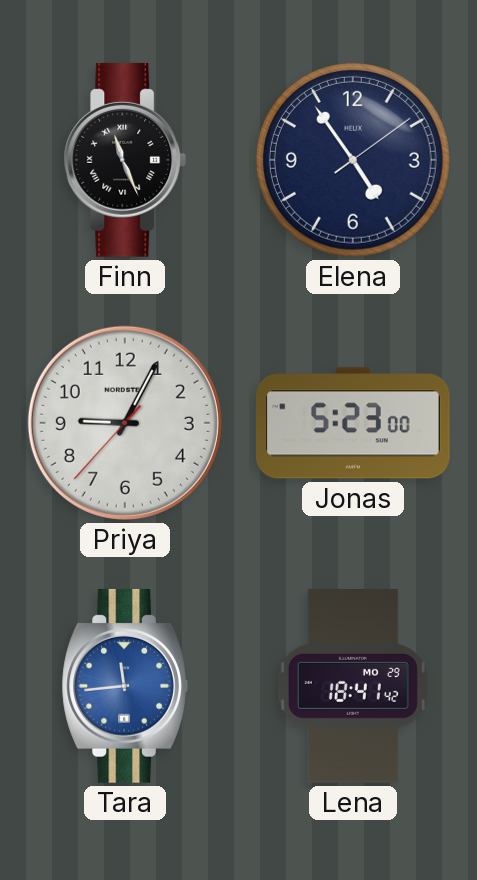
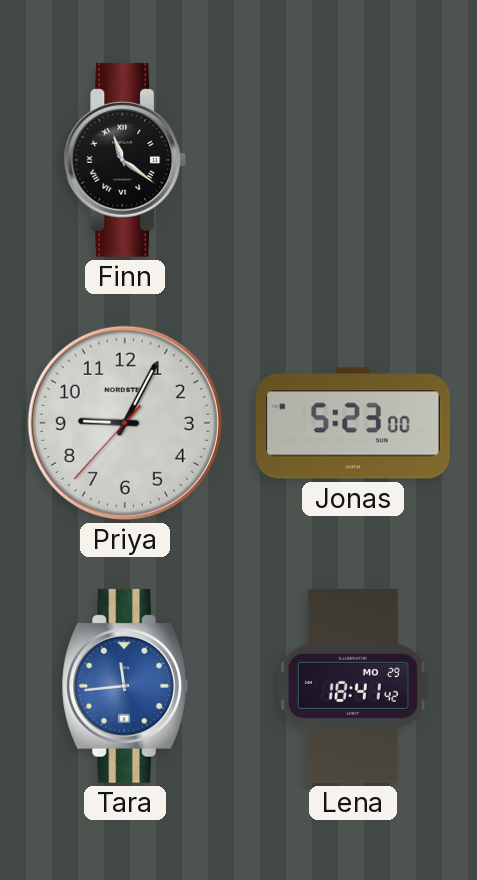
Finn: 11:26 -> 11:21 (125, 160)
Elena: 4:54 -> none (353, 160)
